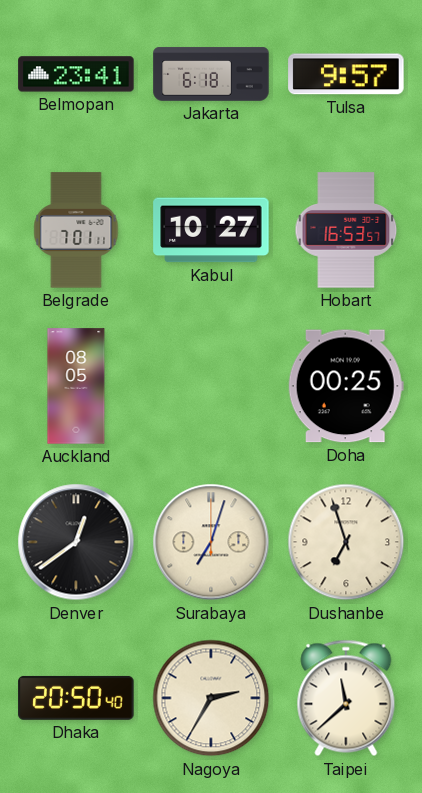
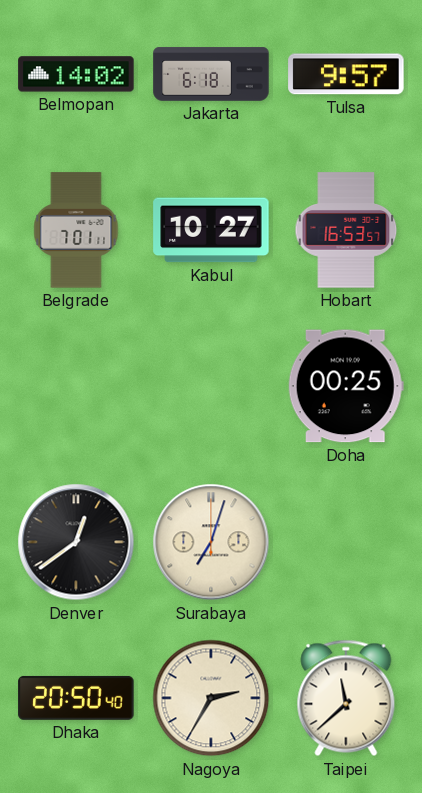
Belmopan: 23:41 -> 14:02 (76, 74)
Auckland: 08:05 -> none (76, 386)
Dushanbe: 6:57 -> none (346, 542)
